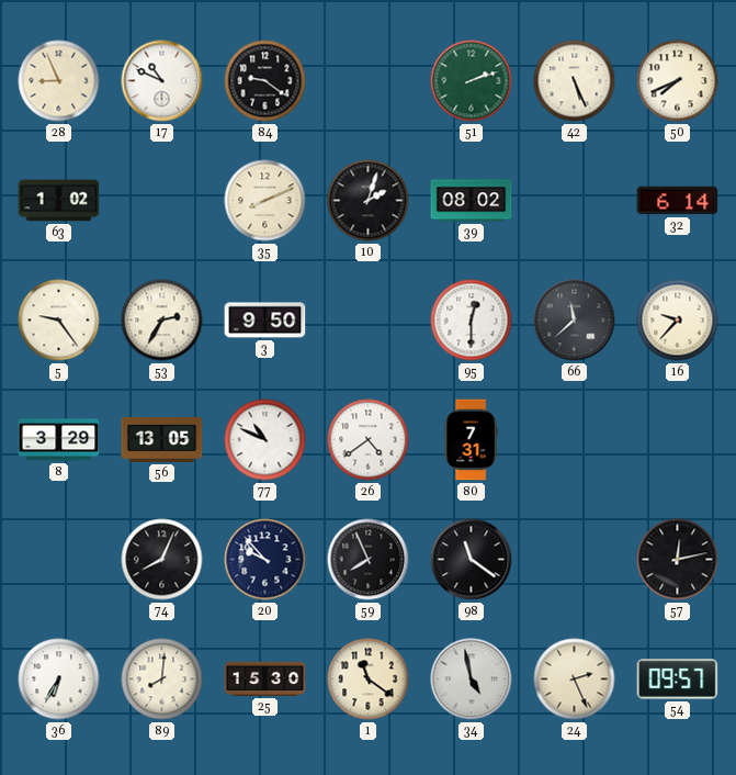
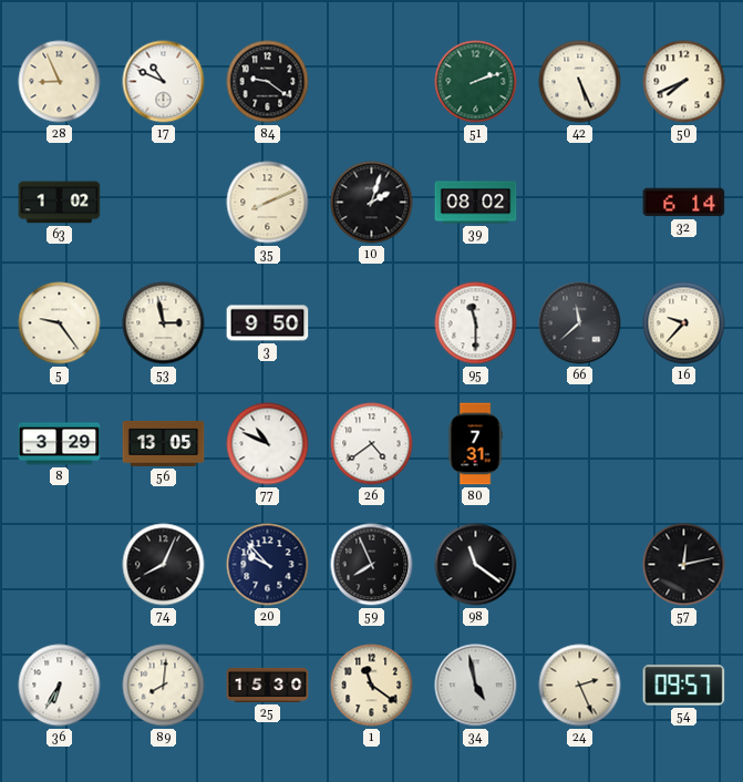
53: 2:35 -> 2:58 (164, 323)
95: 12:30 -> 11:30 (476, 323)
